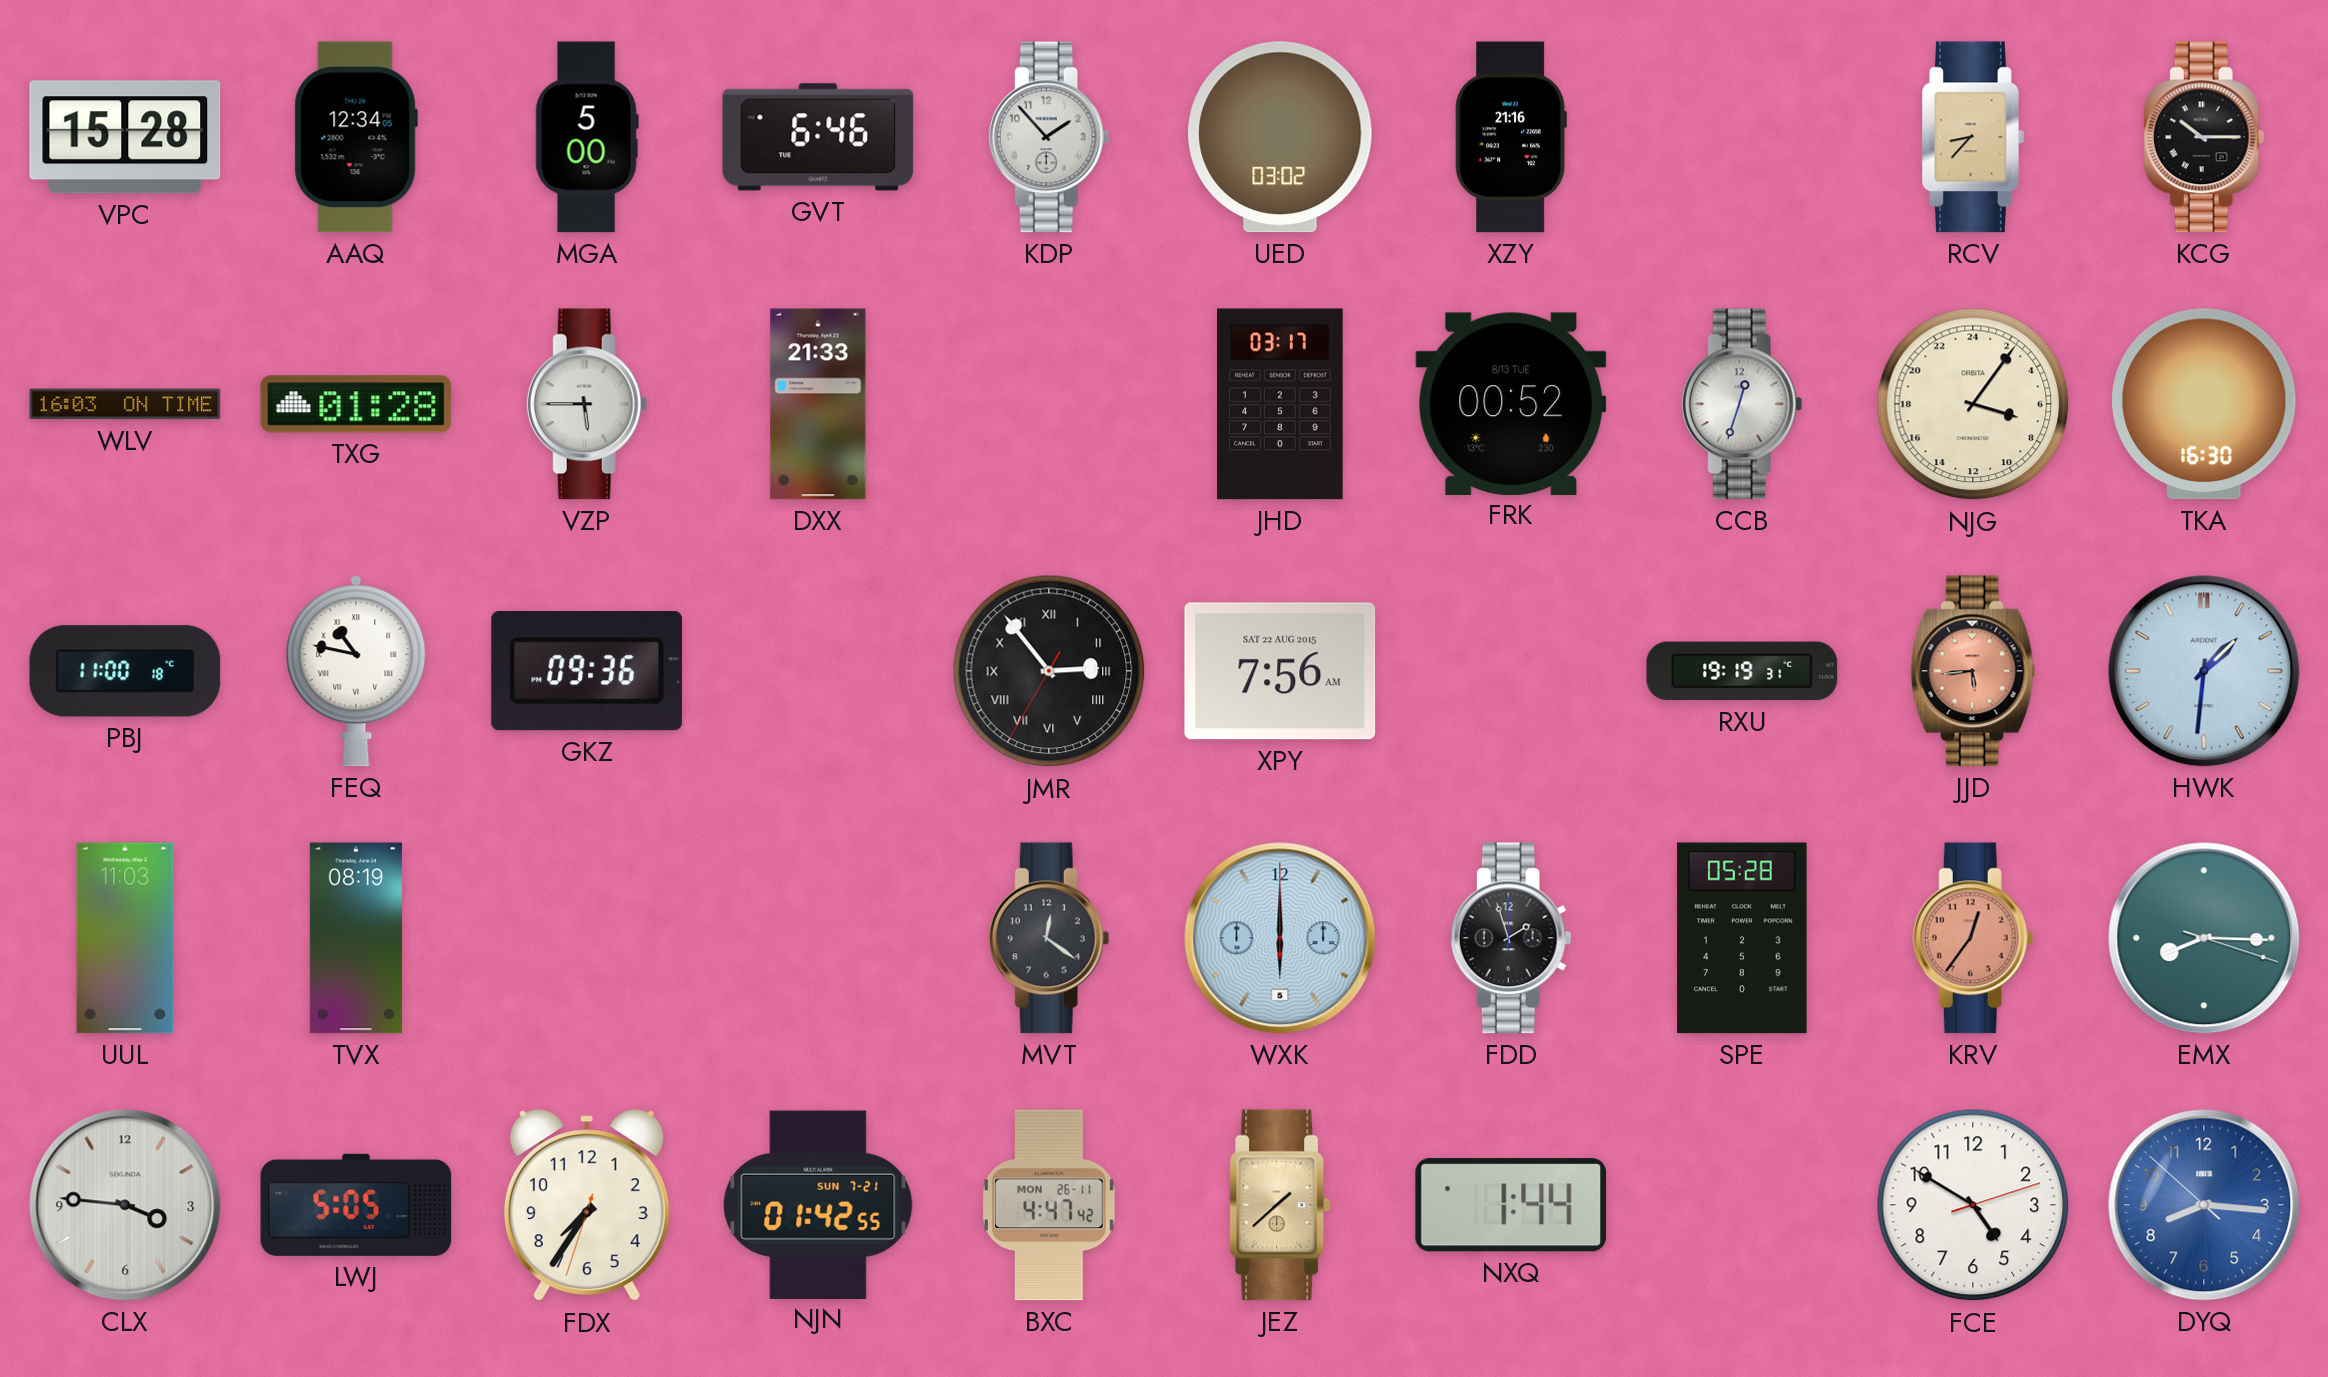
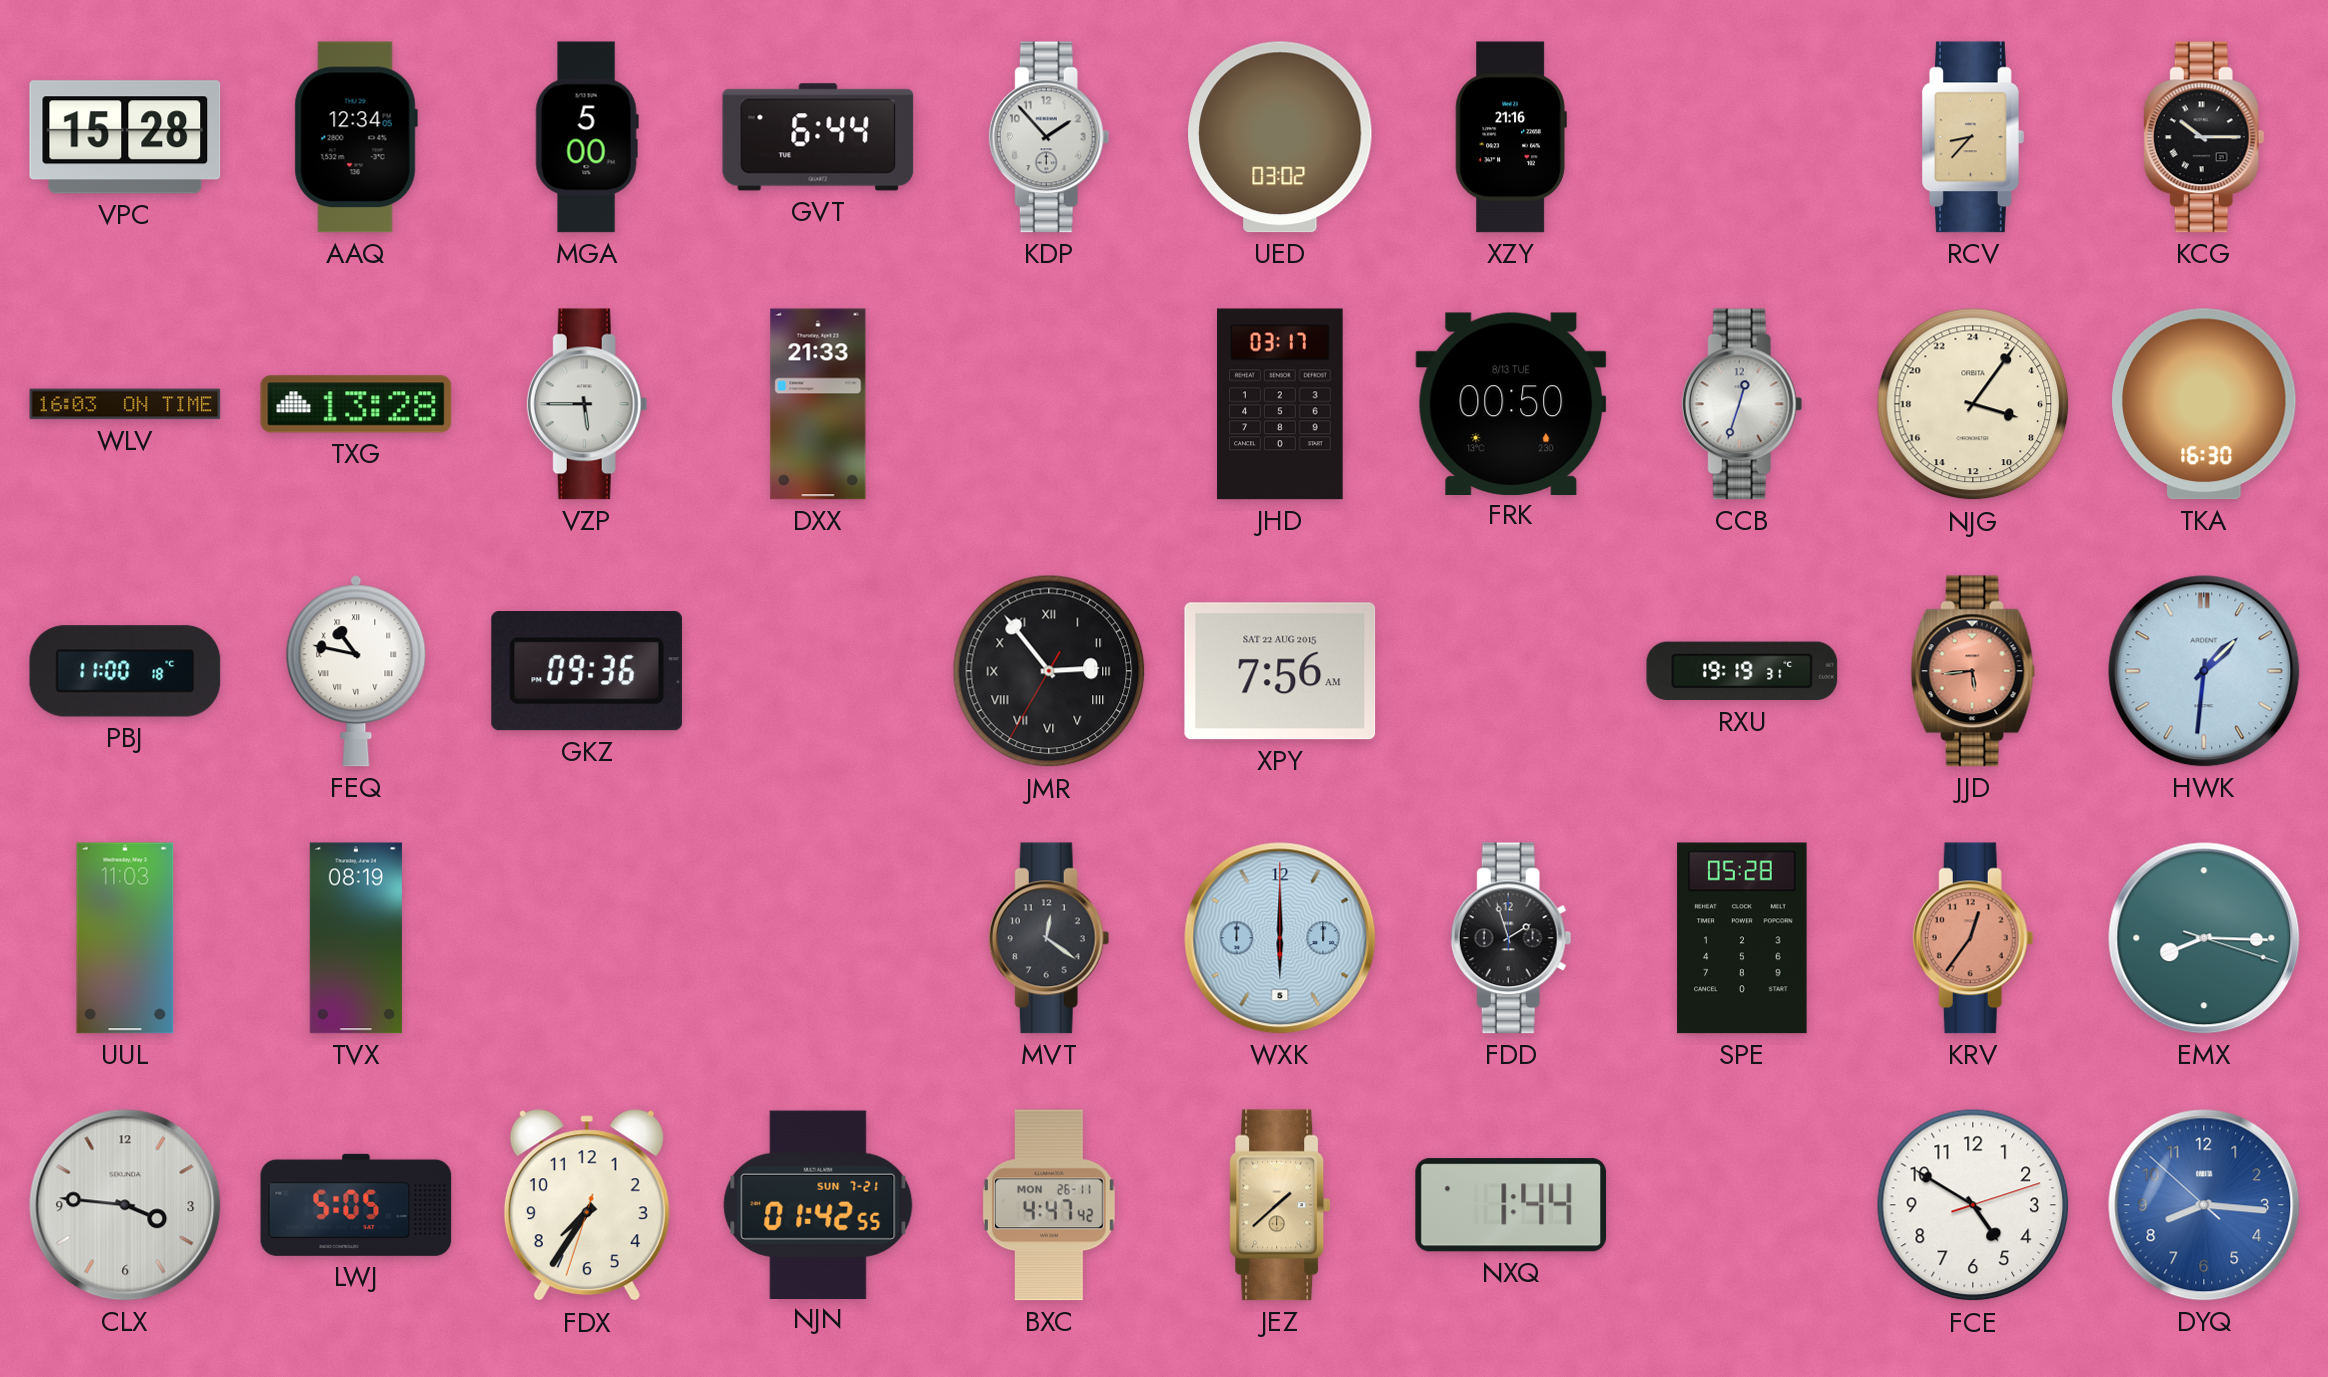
GVT: 6:46 -> 6:44 (818, 137)
TXG: 01:28 -> 13:28 (356, 404)
FRK: 00:52 -> 00:50 (1511, 403)
